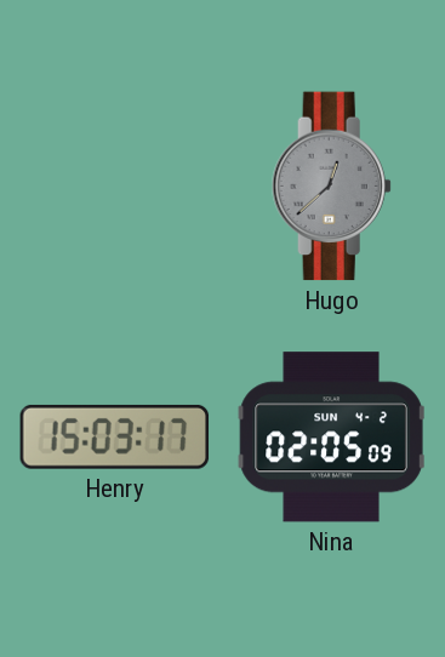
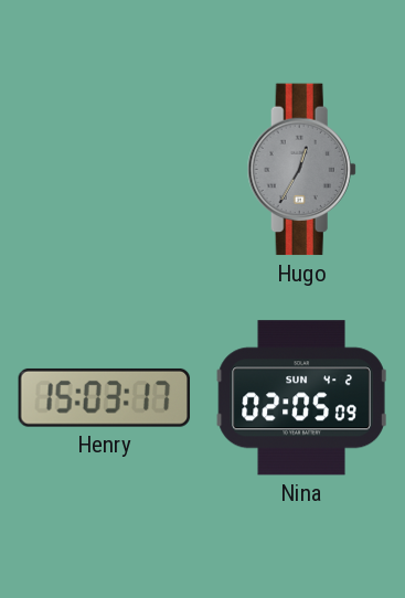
Hugo: 12:38 -> 12:35 (301, 170)
